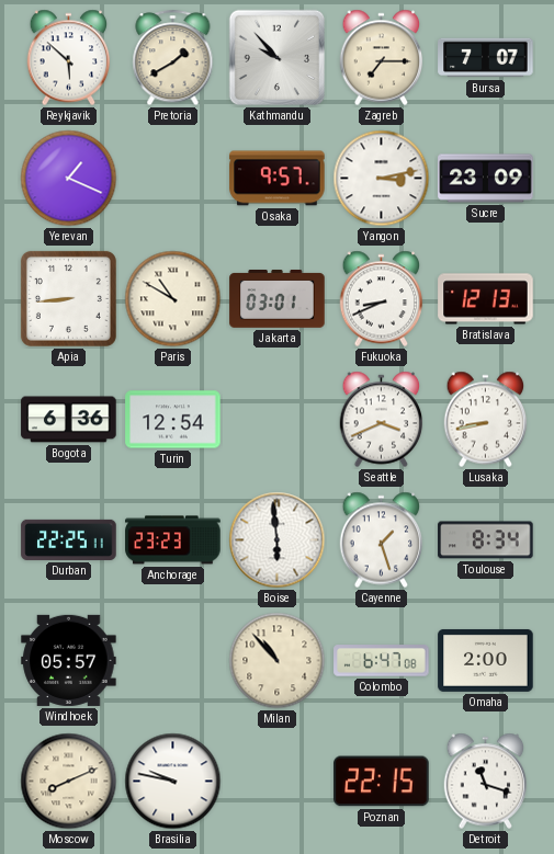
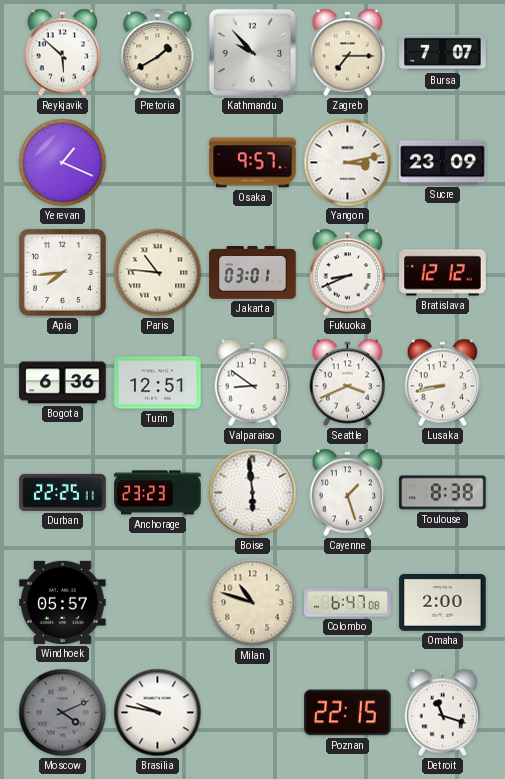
Apia: 8:44 -> 7:44 (62, 272)
Paris: 10:50 -> 10:46 (158, 273)
Bratislava: 12:13 -> 12:12 (443, 273)
Turin: 12:54 -> 12:51 (158, 383)
Valparaiso: none -> 8:51 (253, 383)
Toulouse: 8:34 -> 8:38 (443, 493)
Milan: 10:53 -> 10:48 (253, 603)
Moscow: 8:11 -> 4:11 (63, 713)
Moscow dial: cream -> grey (63, 713)
